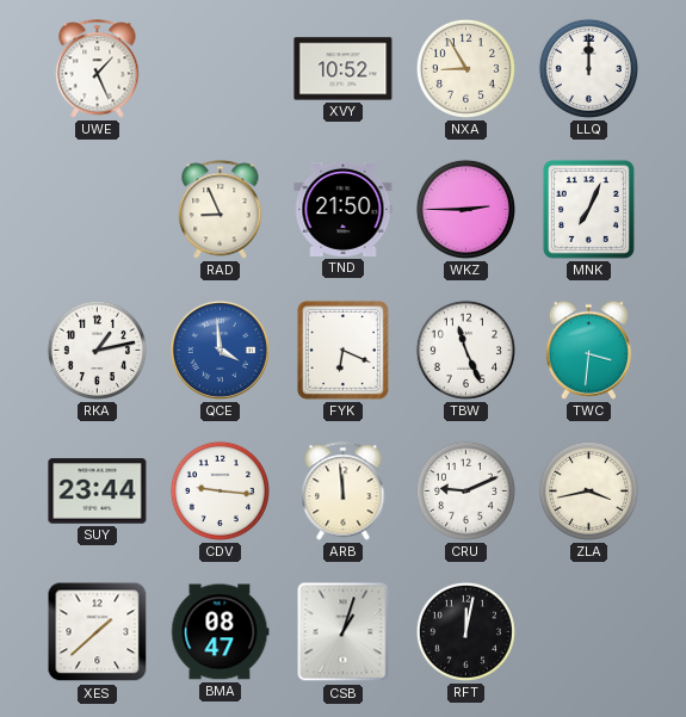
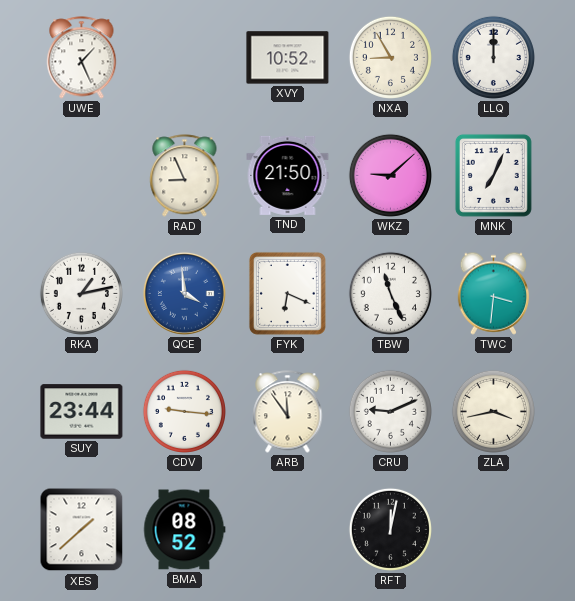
WKZ: 2:45 -> 9:08 (390, 175)
ARB: 11:59 -> 11:54 (288, 412)
BMA: 08:47 -> 08:52 (185, 530)
CSB: 1:03 -> none (344, 632)
